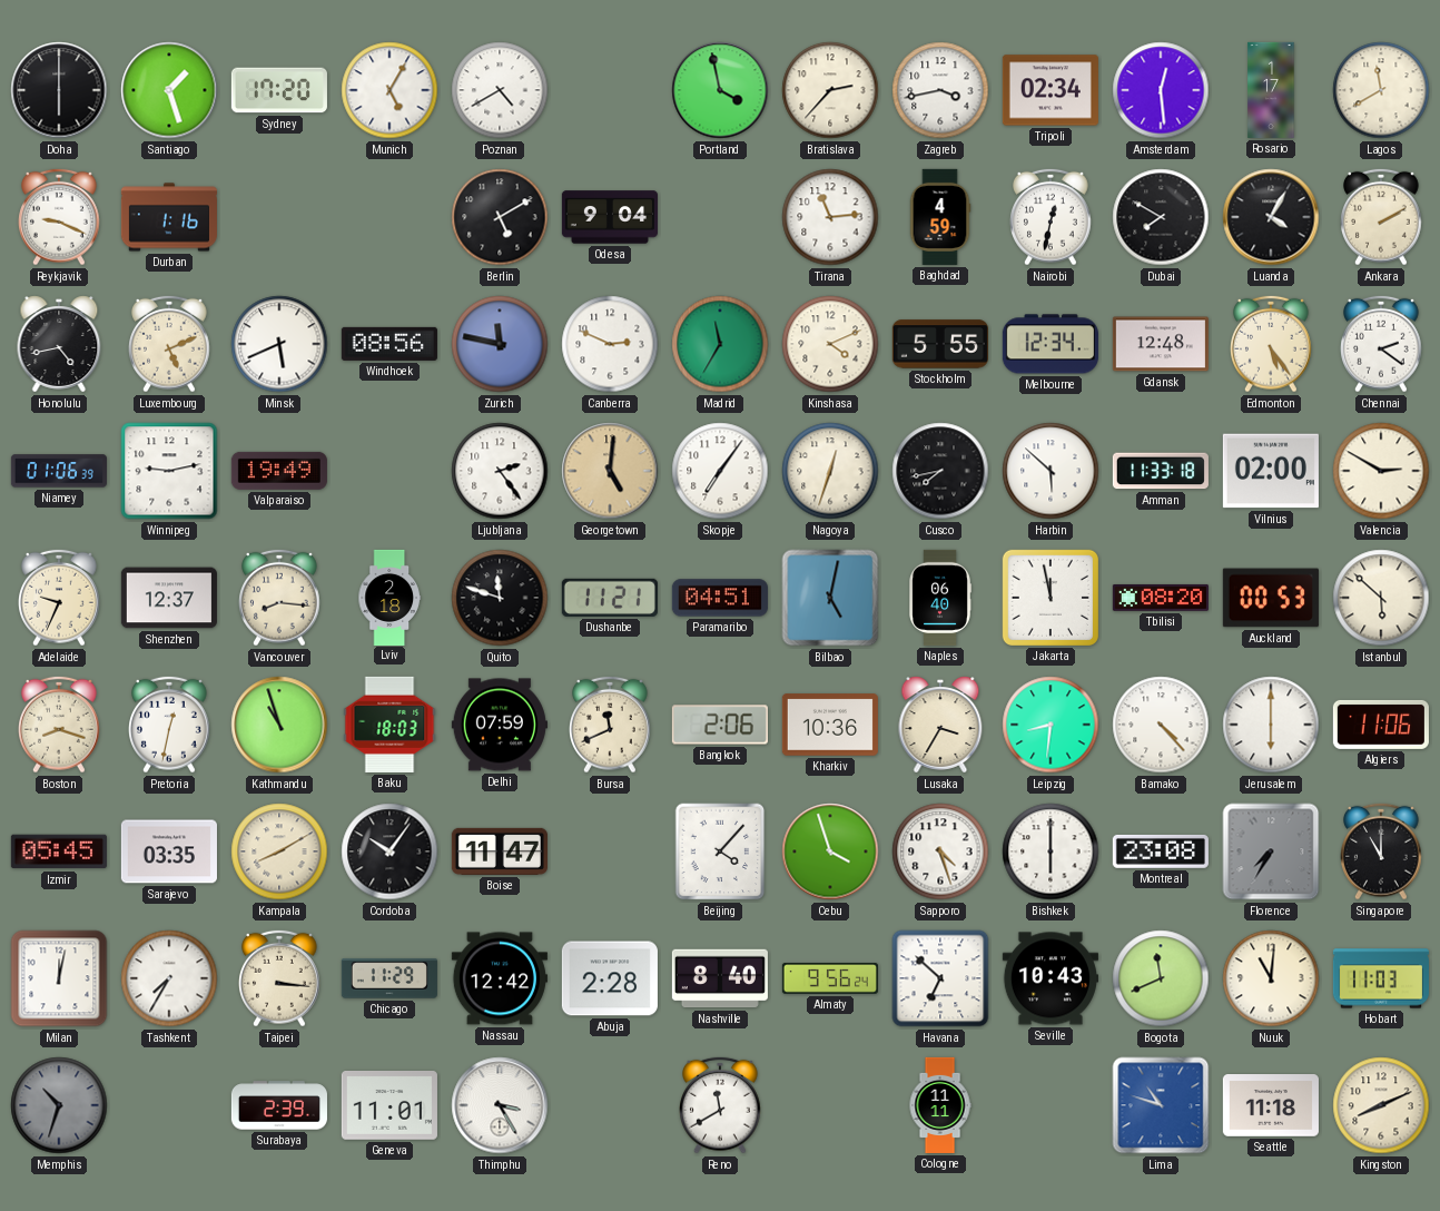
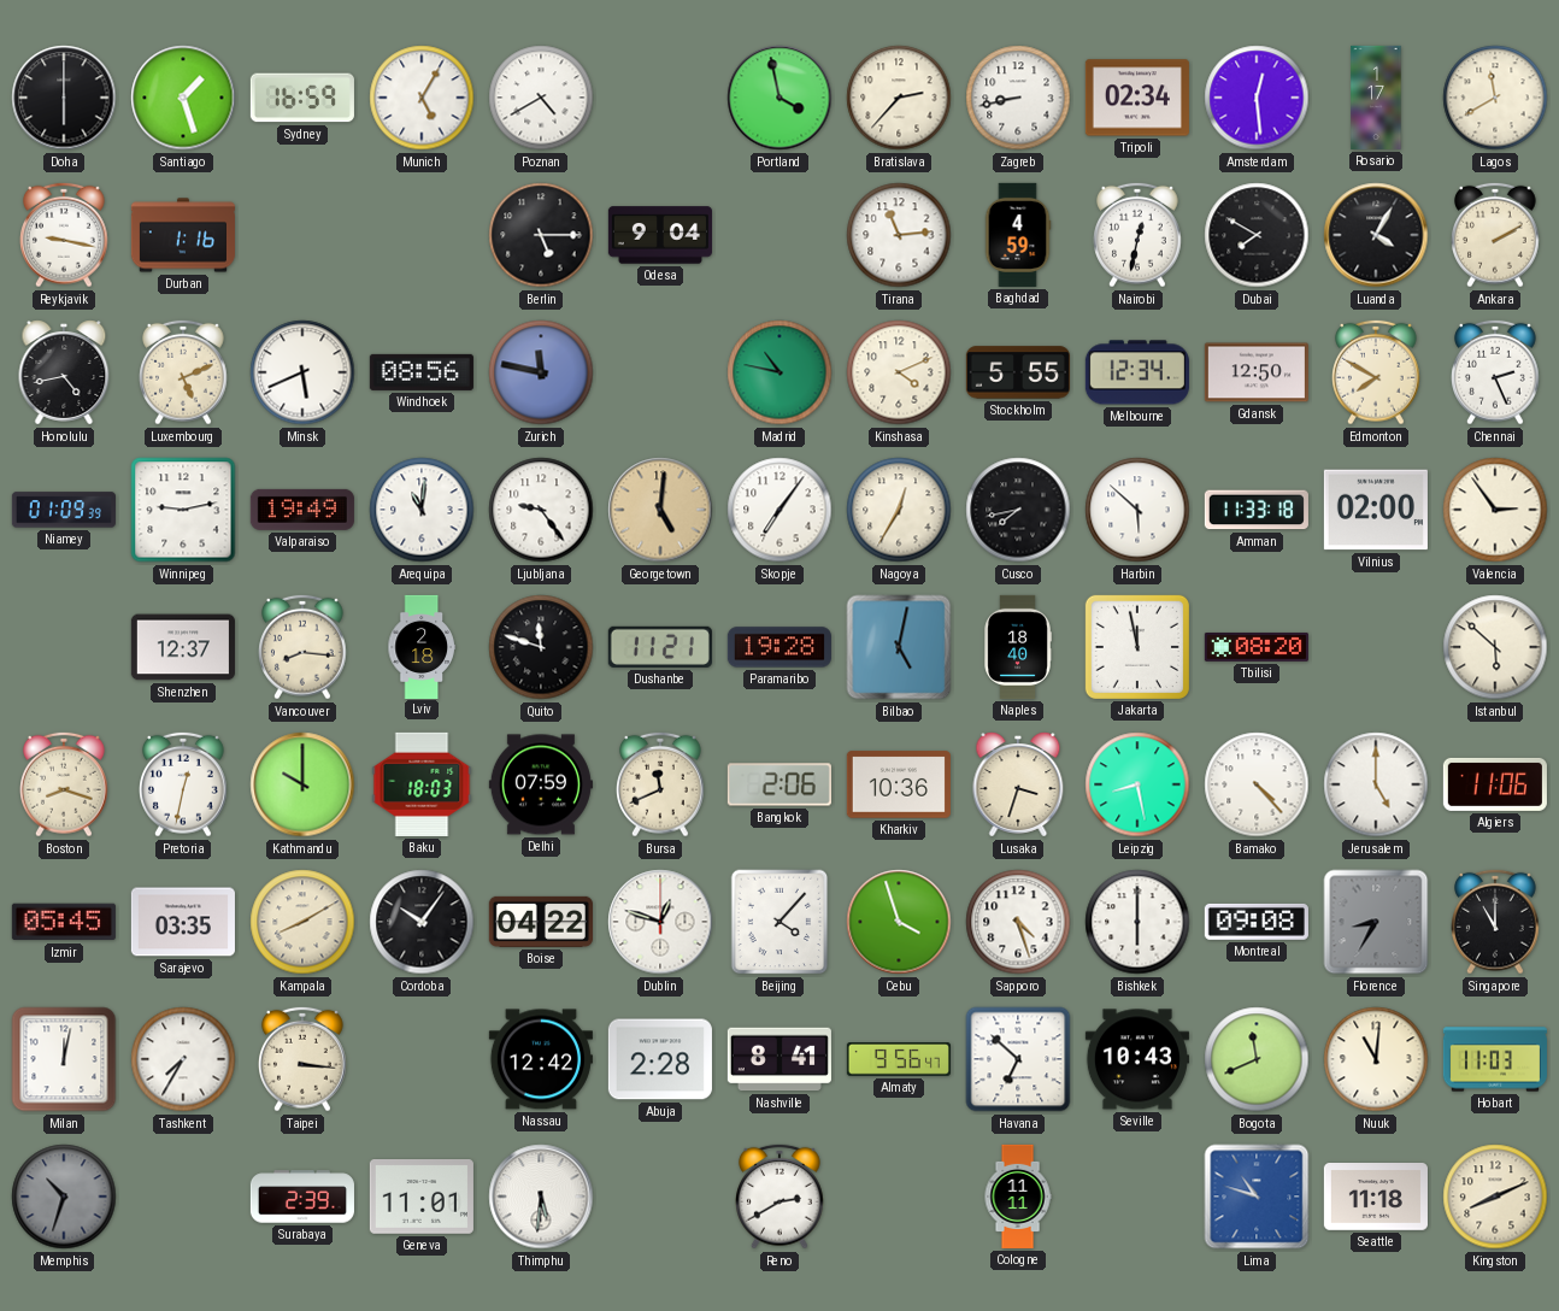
Sydney: 17:20 -> 16:59 (302, 98)
Zagreb: 3:43 -> 8:43 (1018, 98)
Reykjavik: 9:19 -> 9:17 (65, 235)
Berlin: 5:10 -> 5:15 (541, 235)
Canberra: 2:49 -> none (610, 344)
Madrid: 11:35 -> 10:47 (779, 372)
Gdansk: 12:48 -> 12:50 (1257, 372)
Edmonton: 5:24 -> 7:50 (1377, 372)
Chennai: 2:21 -> 2:26 (1496, 372)
Niamey: 01:06 -> 01:09 (64, 510)
Arequipa: none -> 11:01 (422, 510)
Ljubljana: 2:24 -> 9:24 (541, 510)
Nagoya: 12:33 -> 12:35 (899, 510)
Valencia: 2:50 -> 2:54 (1495, 510)
Adelaide: 9:34 -> none (60, 598)
Paramaribo: 04:51 -> 19:28 (779, 647)
Naples: 06:40 -> 18:40 (1018, 647)
Auckland: 00:53 -> none (1271, 598)
Kathmandu: 10:57 -> 10:00 (302, 784)
Lusaka: 3:35 -> 3:33 (1018, 784)
Leipzig: 8:31 -> 8:28 (1137, 784)
Jerusalem: 6:00 -> 5:00 (1376, 784)
Boise: 11:47 -> 04:22 (541, 922)
Dublin: none -> 12:48 (660, 922)
Montreal: 23:08 -> 09:08 (1257, 922)
Florence: 7:35 -> 8:35 (1376, 922)
Chicago: 11:29 -> none (389, 978)
Nashville: 8:40 -> 8:41 (779, 1059)
Almaty: 9:56:24 -> 9:56:47 (899, 1060)
Thimphu: 3:25 -> 5:31 (541, 1197)
Reno: 11:40 -> 2:40 (781, 1197)
